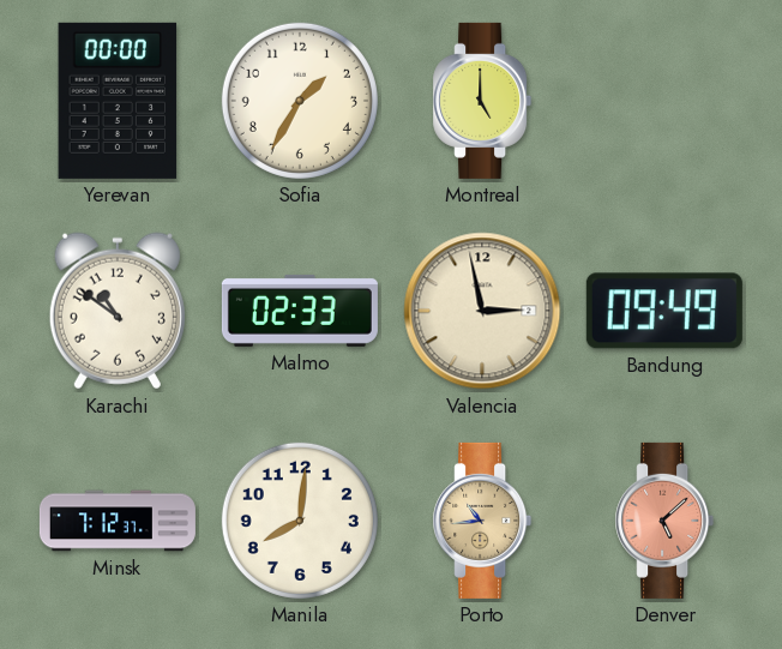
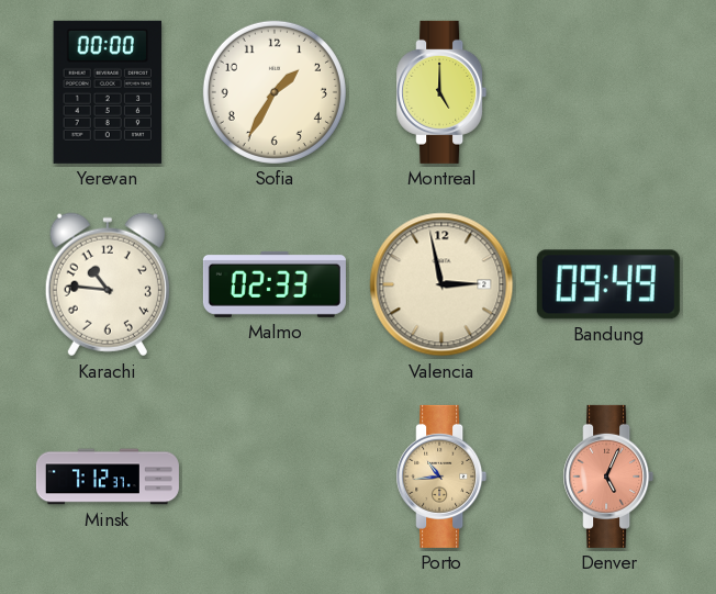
Karachi: 10:51 -> 10:46 (108, 284)
Manila: 8:01 -> none (300, 521)
Denver: 5:08 -> 5:04 (608, 477)
